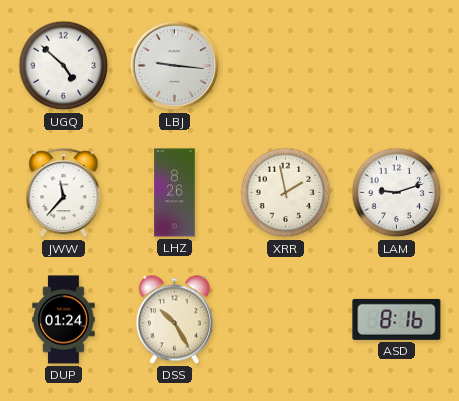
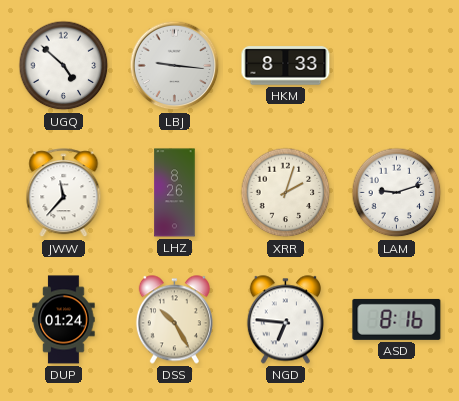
HKM: none -> 8:33 (286, 66)
XRR: 1:58 -> 2:03 (286, 193)
NGD: none -> 6:46 (285, 320)
